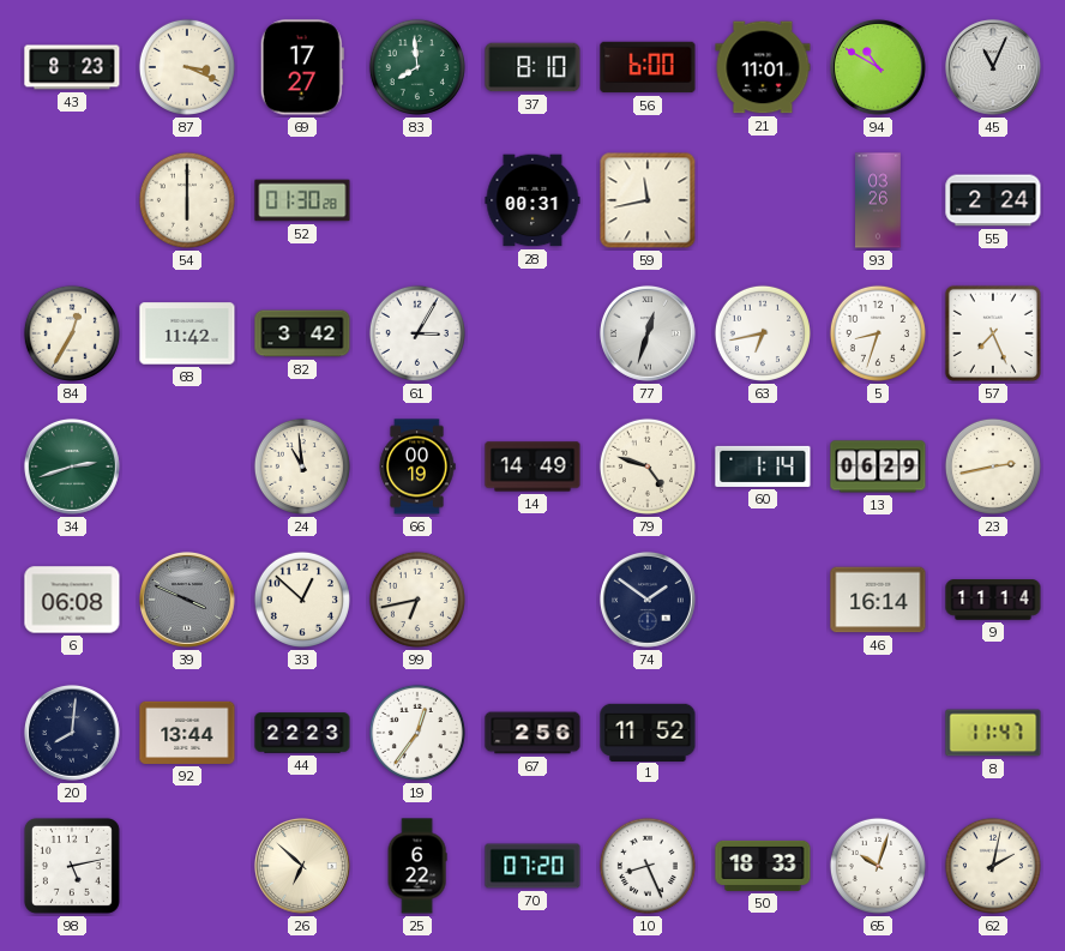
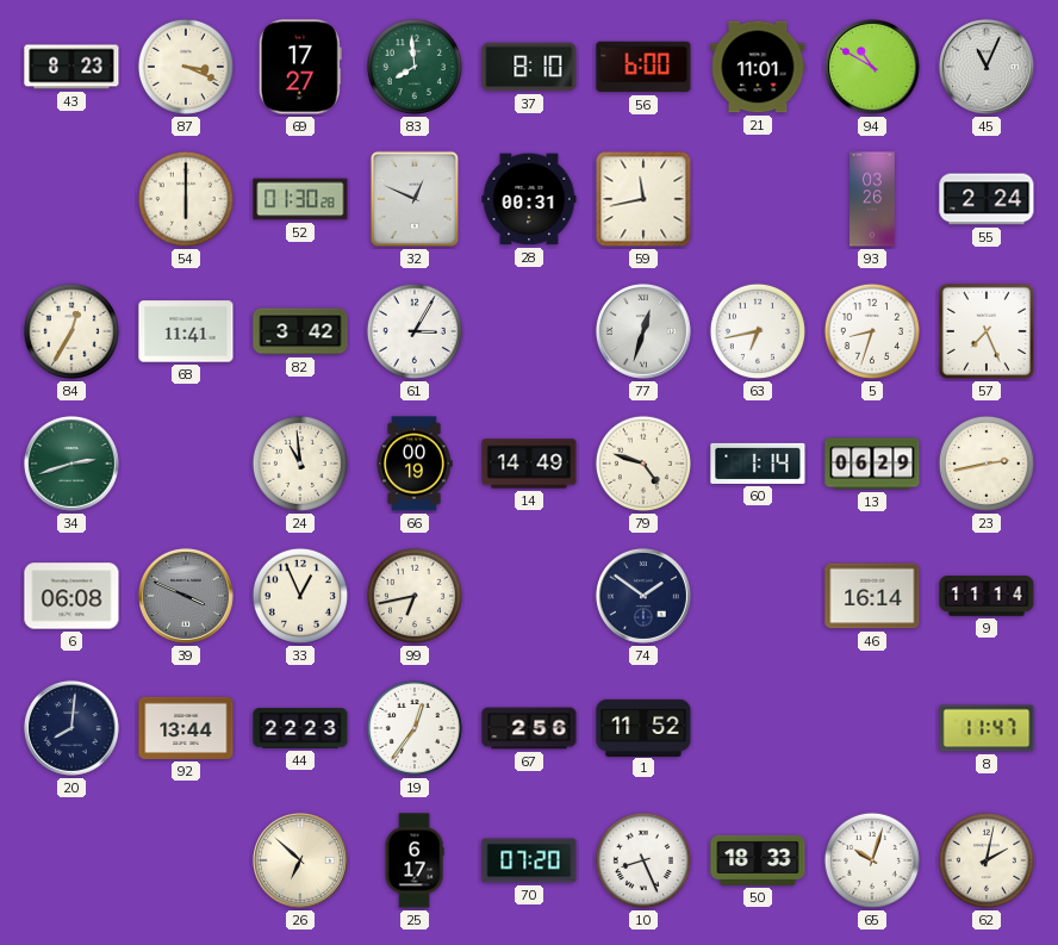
32: none -> 12:49 (415, 199)
68: 11:42 -> 11:41 (186, 331)
33: 12:52 -> 12:56 (300, 596)
98: 5:13 -> none (72, 866)
25: 6:22 -> 6:17 (415, 860)
